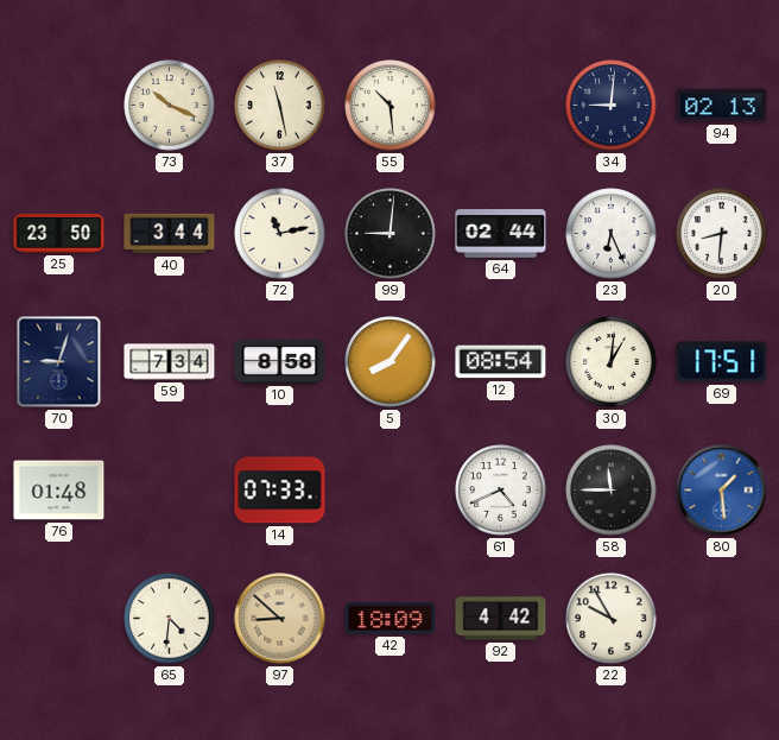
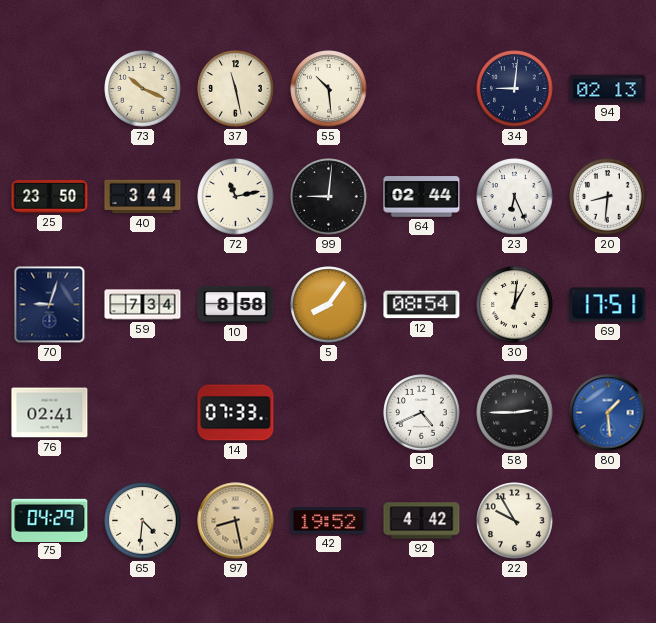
76: 01:48 -> 02:41 (50, 413)
58: 11:45 -> 2:45 (515, 413)
75: none -> 04:29 (50, 520)
97: 8:52 -> 8:28 (236, 521)
42: 18:09 -> 19:52 (329, 521)
